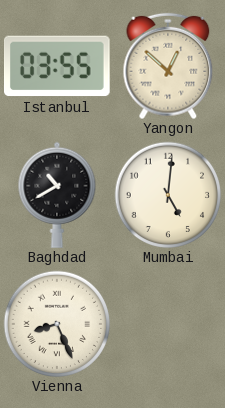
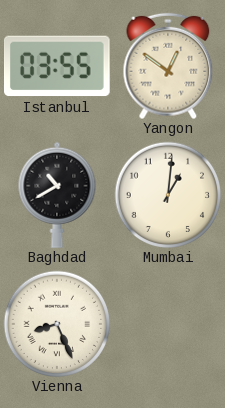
Yangon: 12:52 -> 12:51 (168, 66)
Mumbai: 5:01 -> 1:01 (168, 195)
